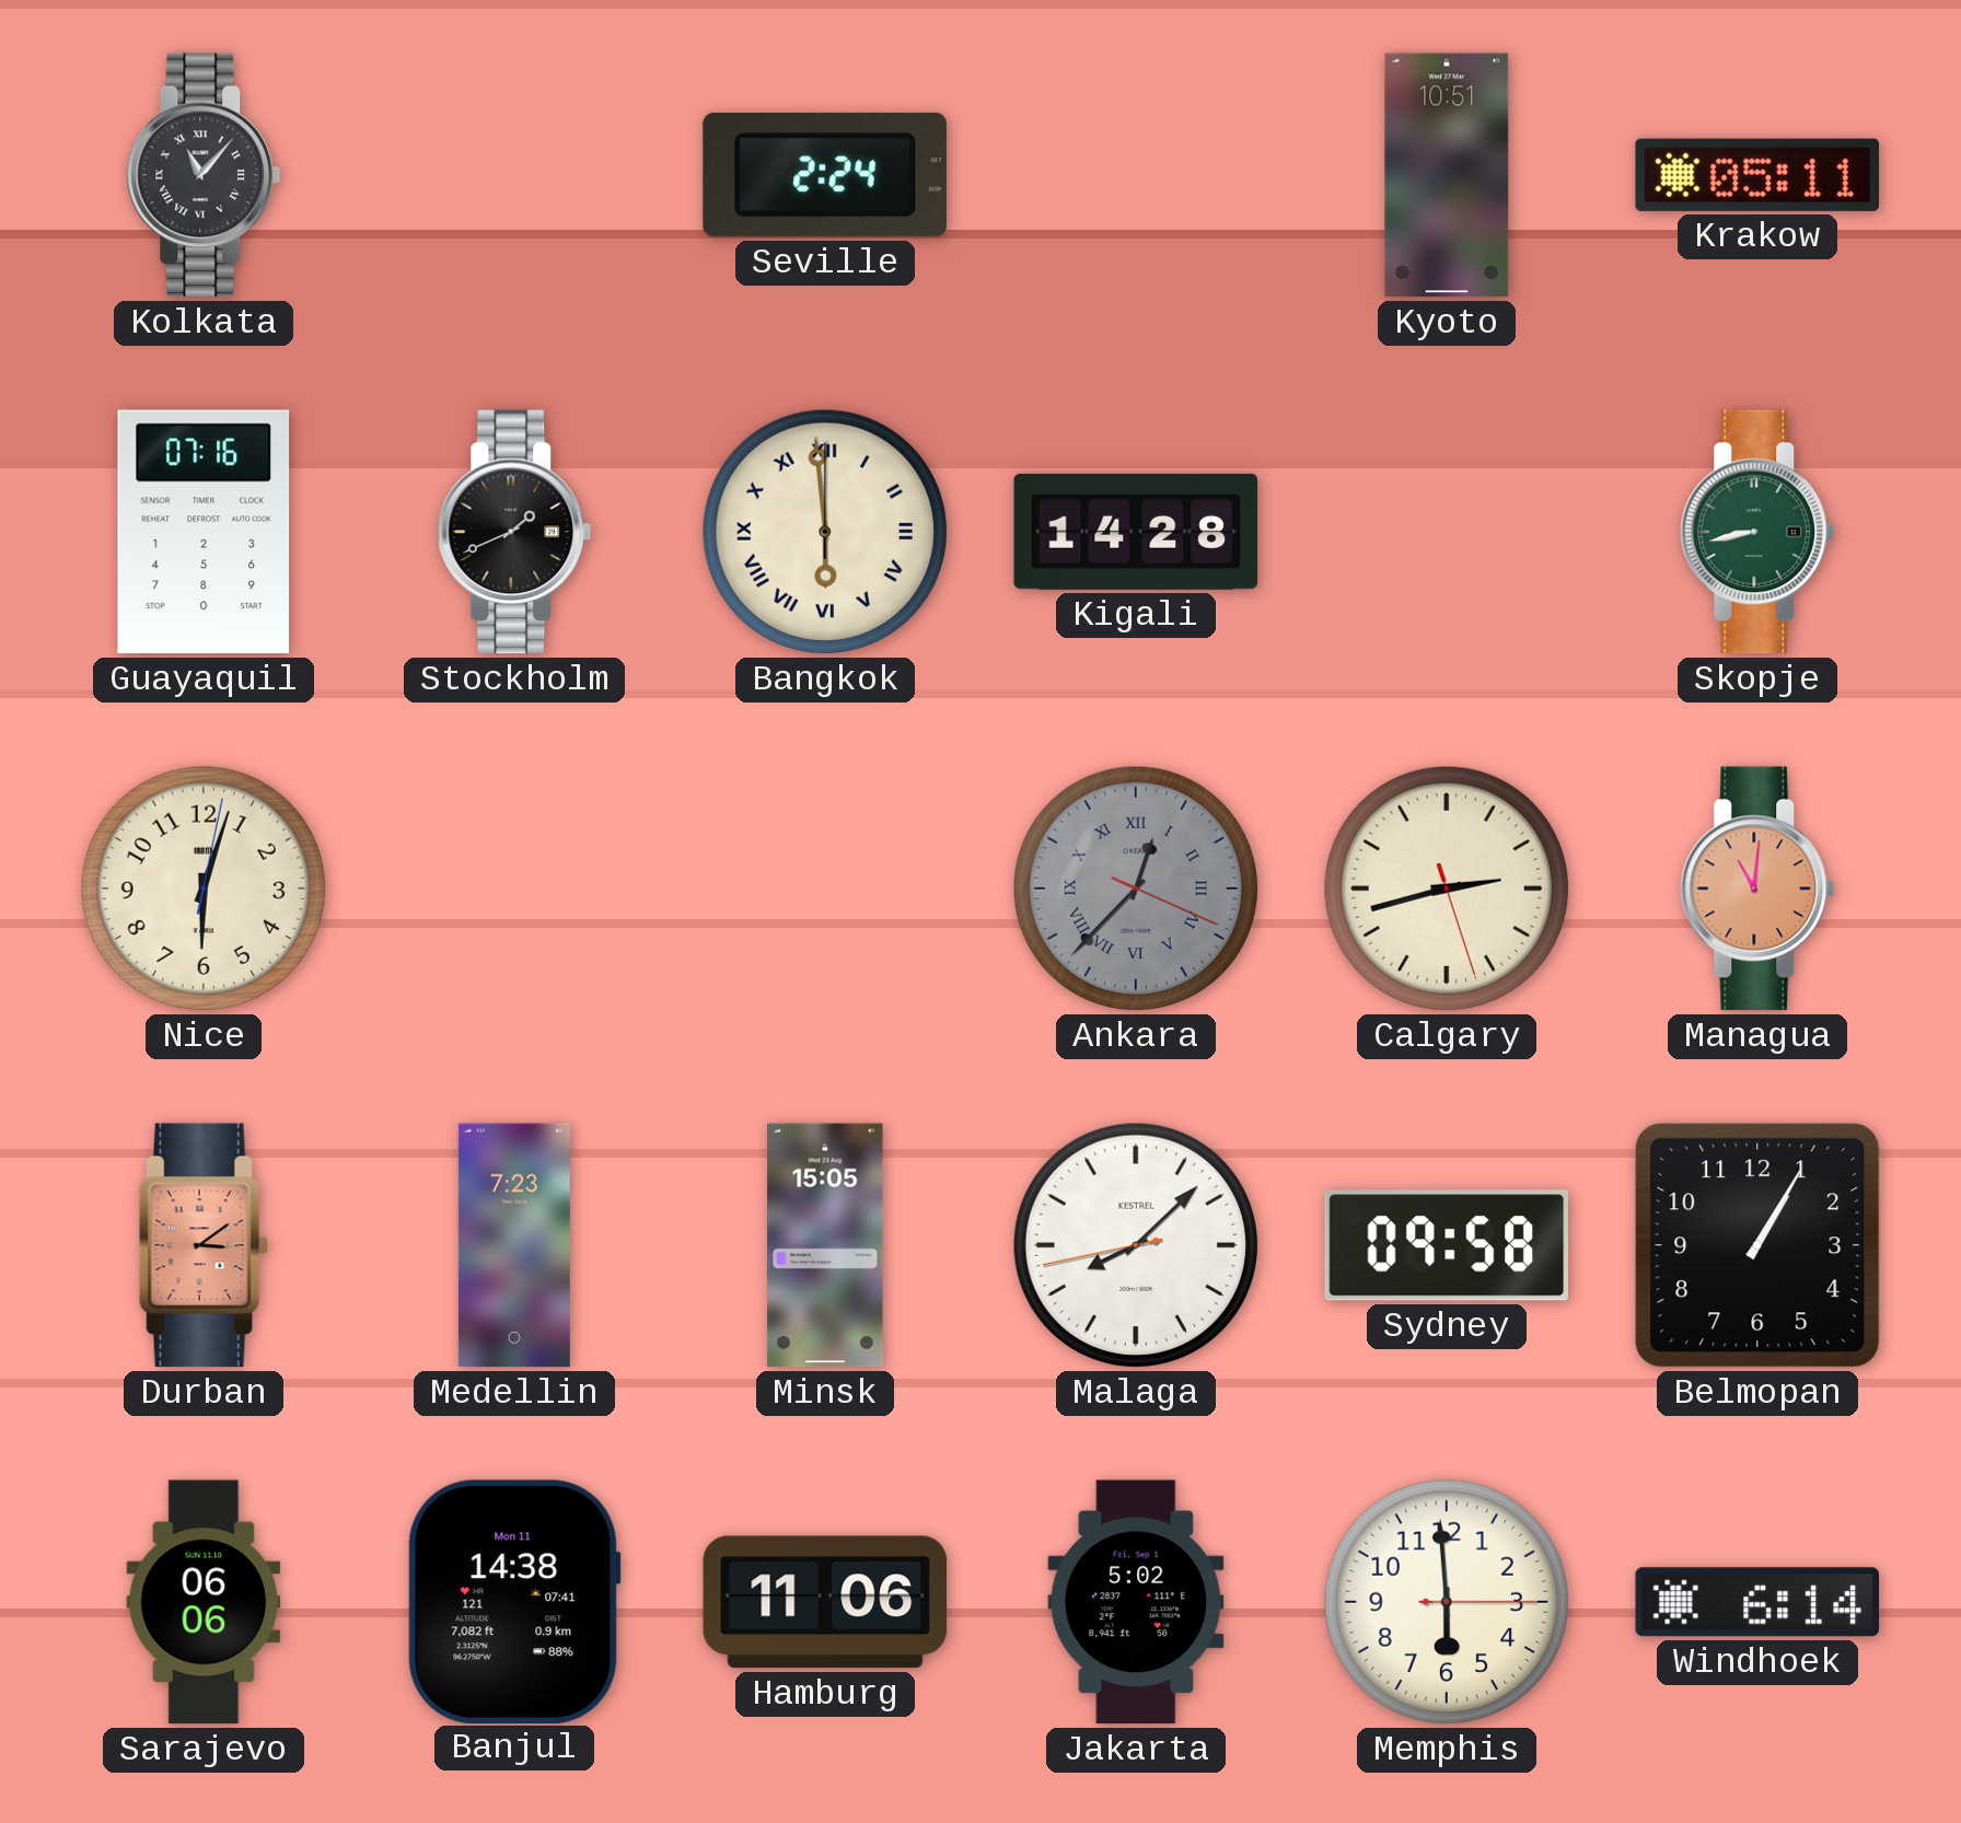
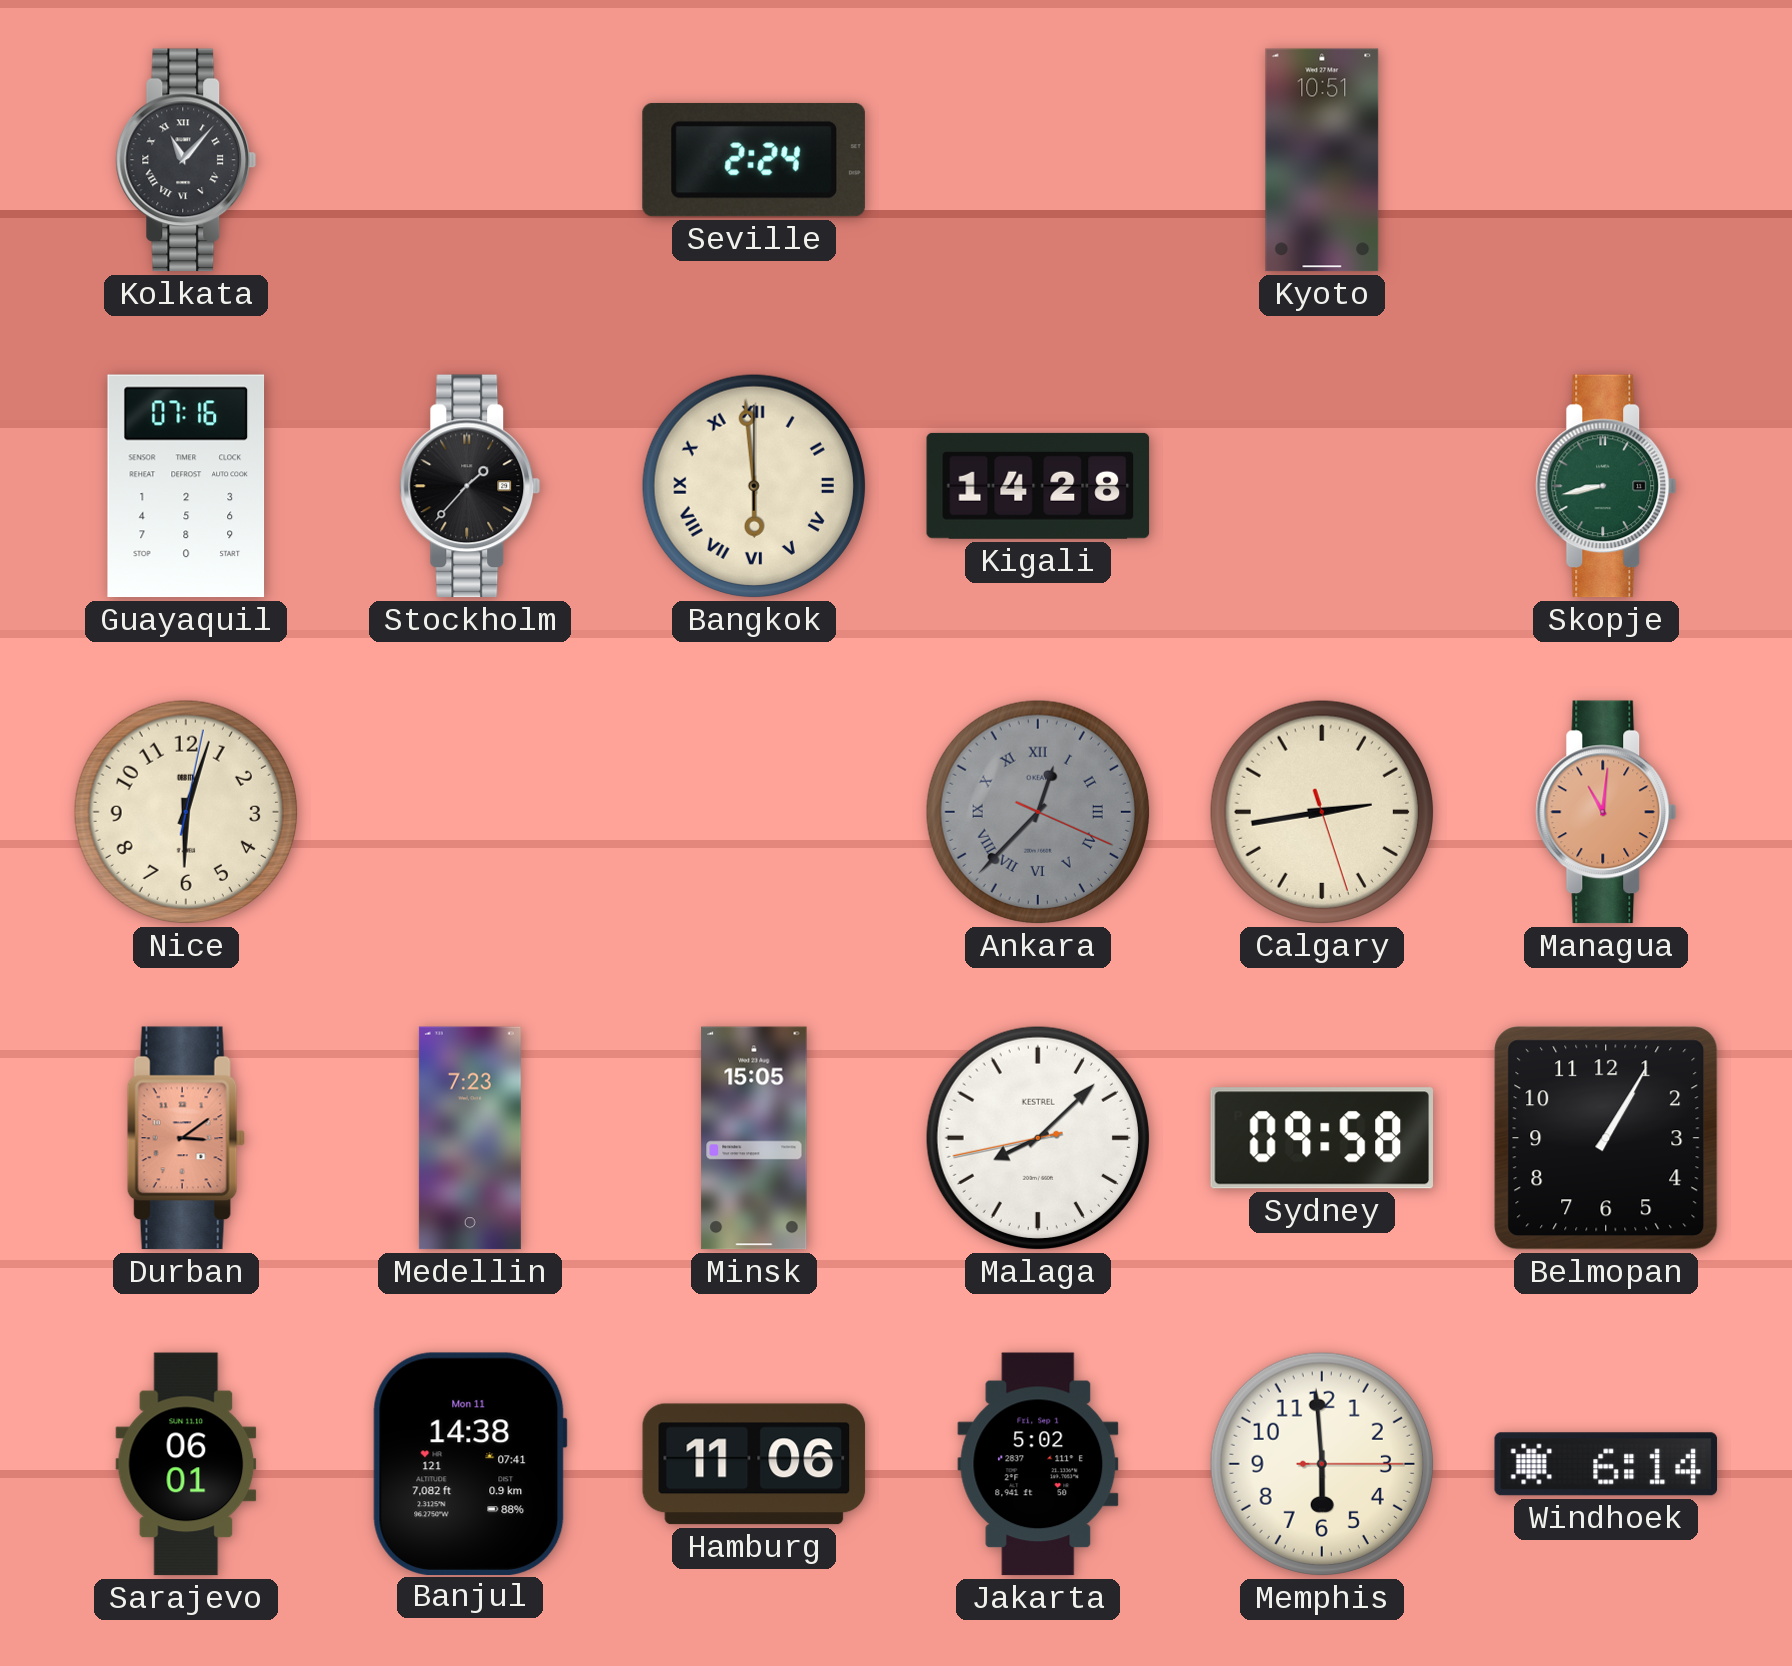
Krakow: 05:11 -> none (1756, 175)
Stockholm: 1:41 -> 1:37 (470, 486)
Calgary: 2:42 -> 2:43 (1322, 812)
Sarajevo: 06:06 -> 06:01 (186, 1464)
